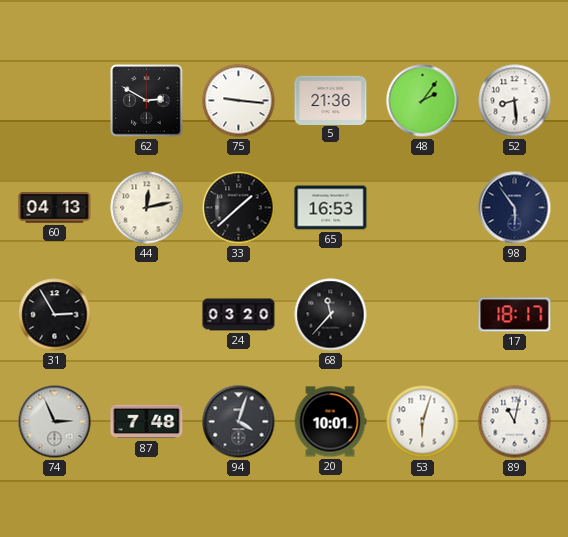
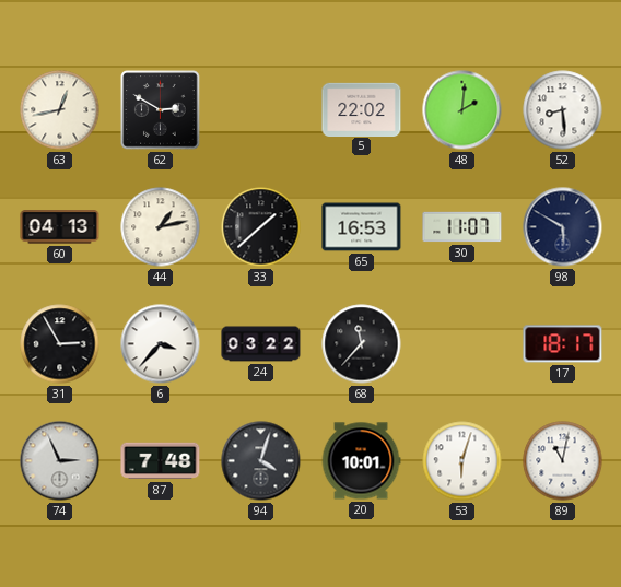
63: none -> 12:43 (60, 110)
75: 9:16 -> none (239, 101)
5: 21:36 -> 22:02 (362, 109)
48: 2:06 -> 2:01 (462, 110)
44: 12:13 -> 1:13 (161, 227)
30: none -> 11:07 (462, 227)
98: 5:54 -> 5:50 (563, 227)
6: none -> 3:37 (161, 344)
24: 03:20 -> 03:22 (261, 344)
